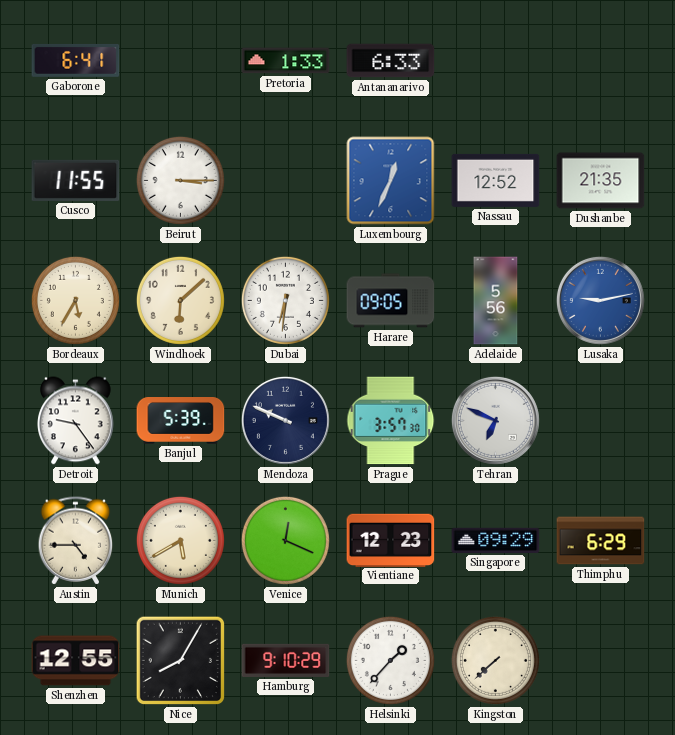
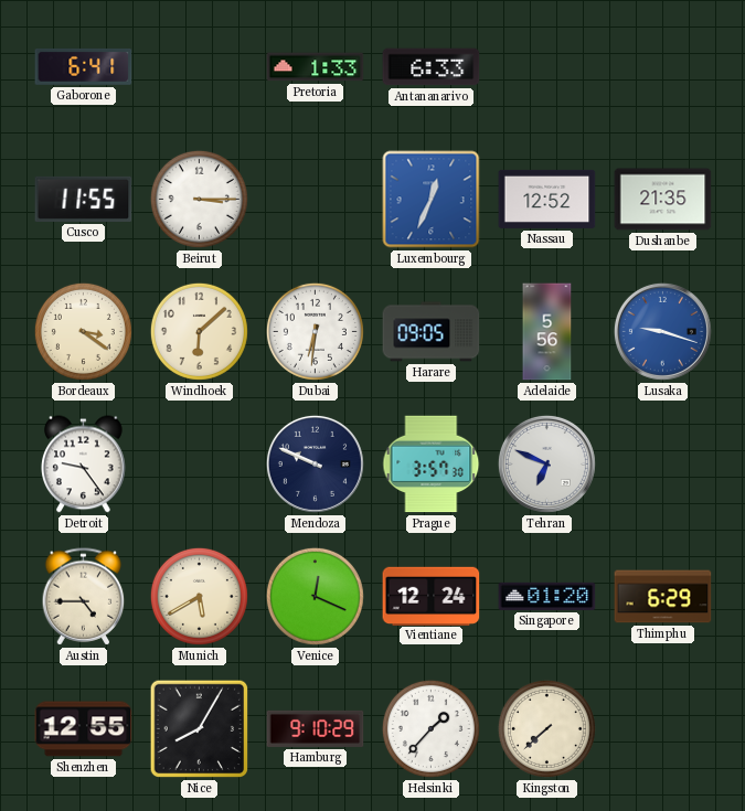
Bordeaux: 5:35 -> 3:21 (83, 331)
Lusaka: 9:13 -> 9:18 (662, 331)
Banjul: 5:39 -> none (181, 421)
Vientiane: 12:23 -> 12:24 (432, 596)
Singapore: 09:29 -> 01:20 (547, 596)
